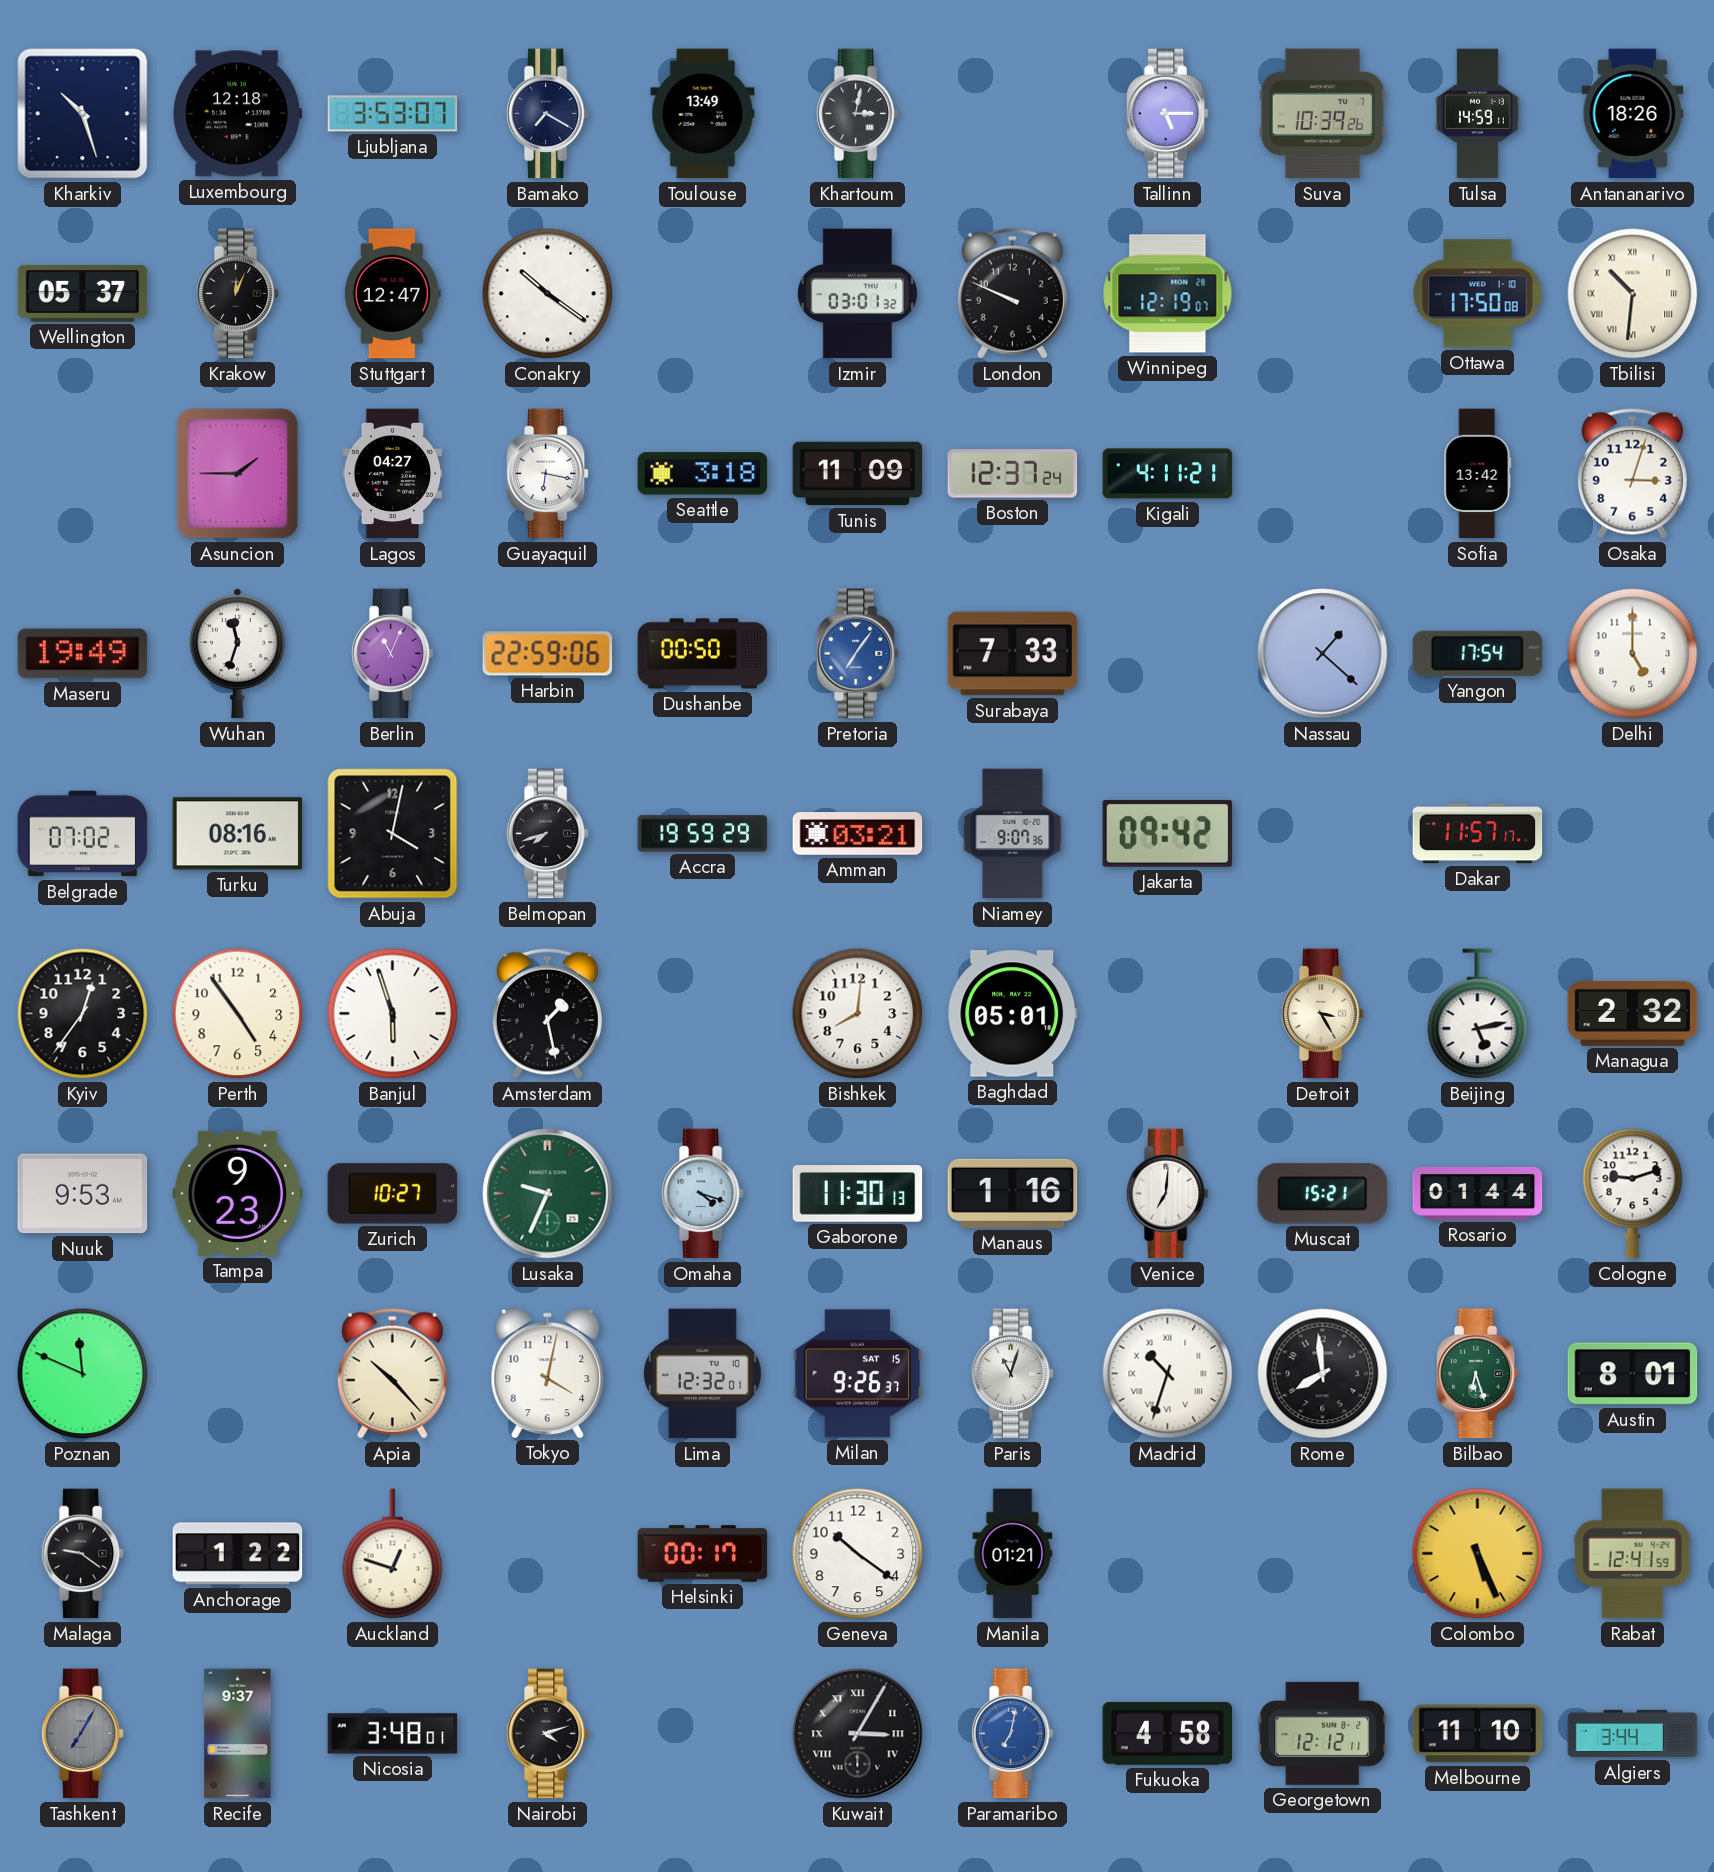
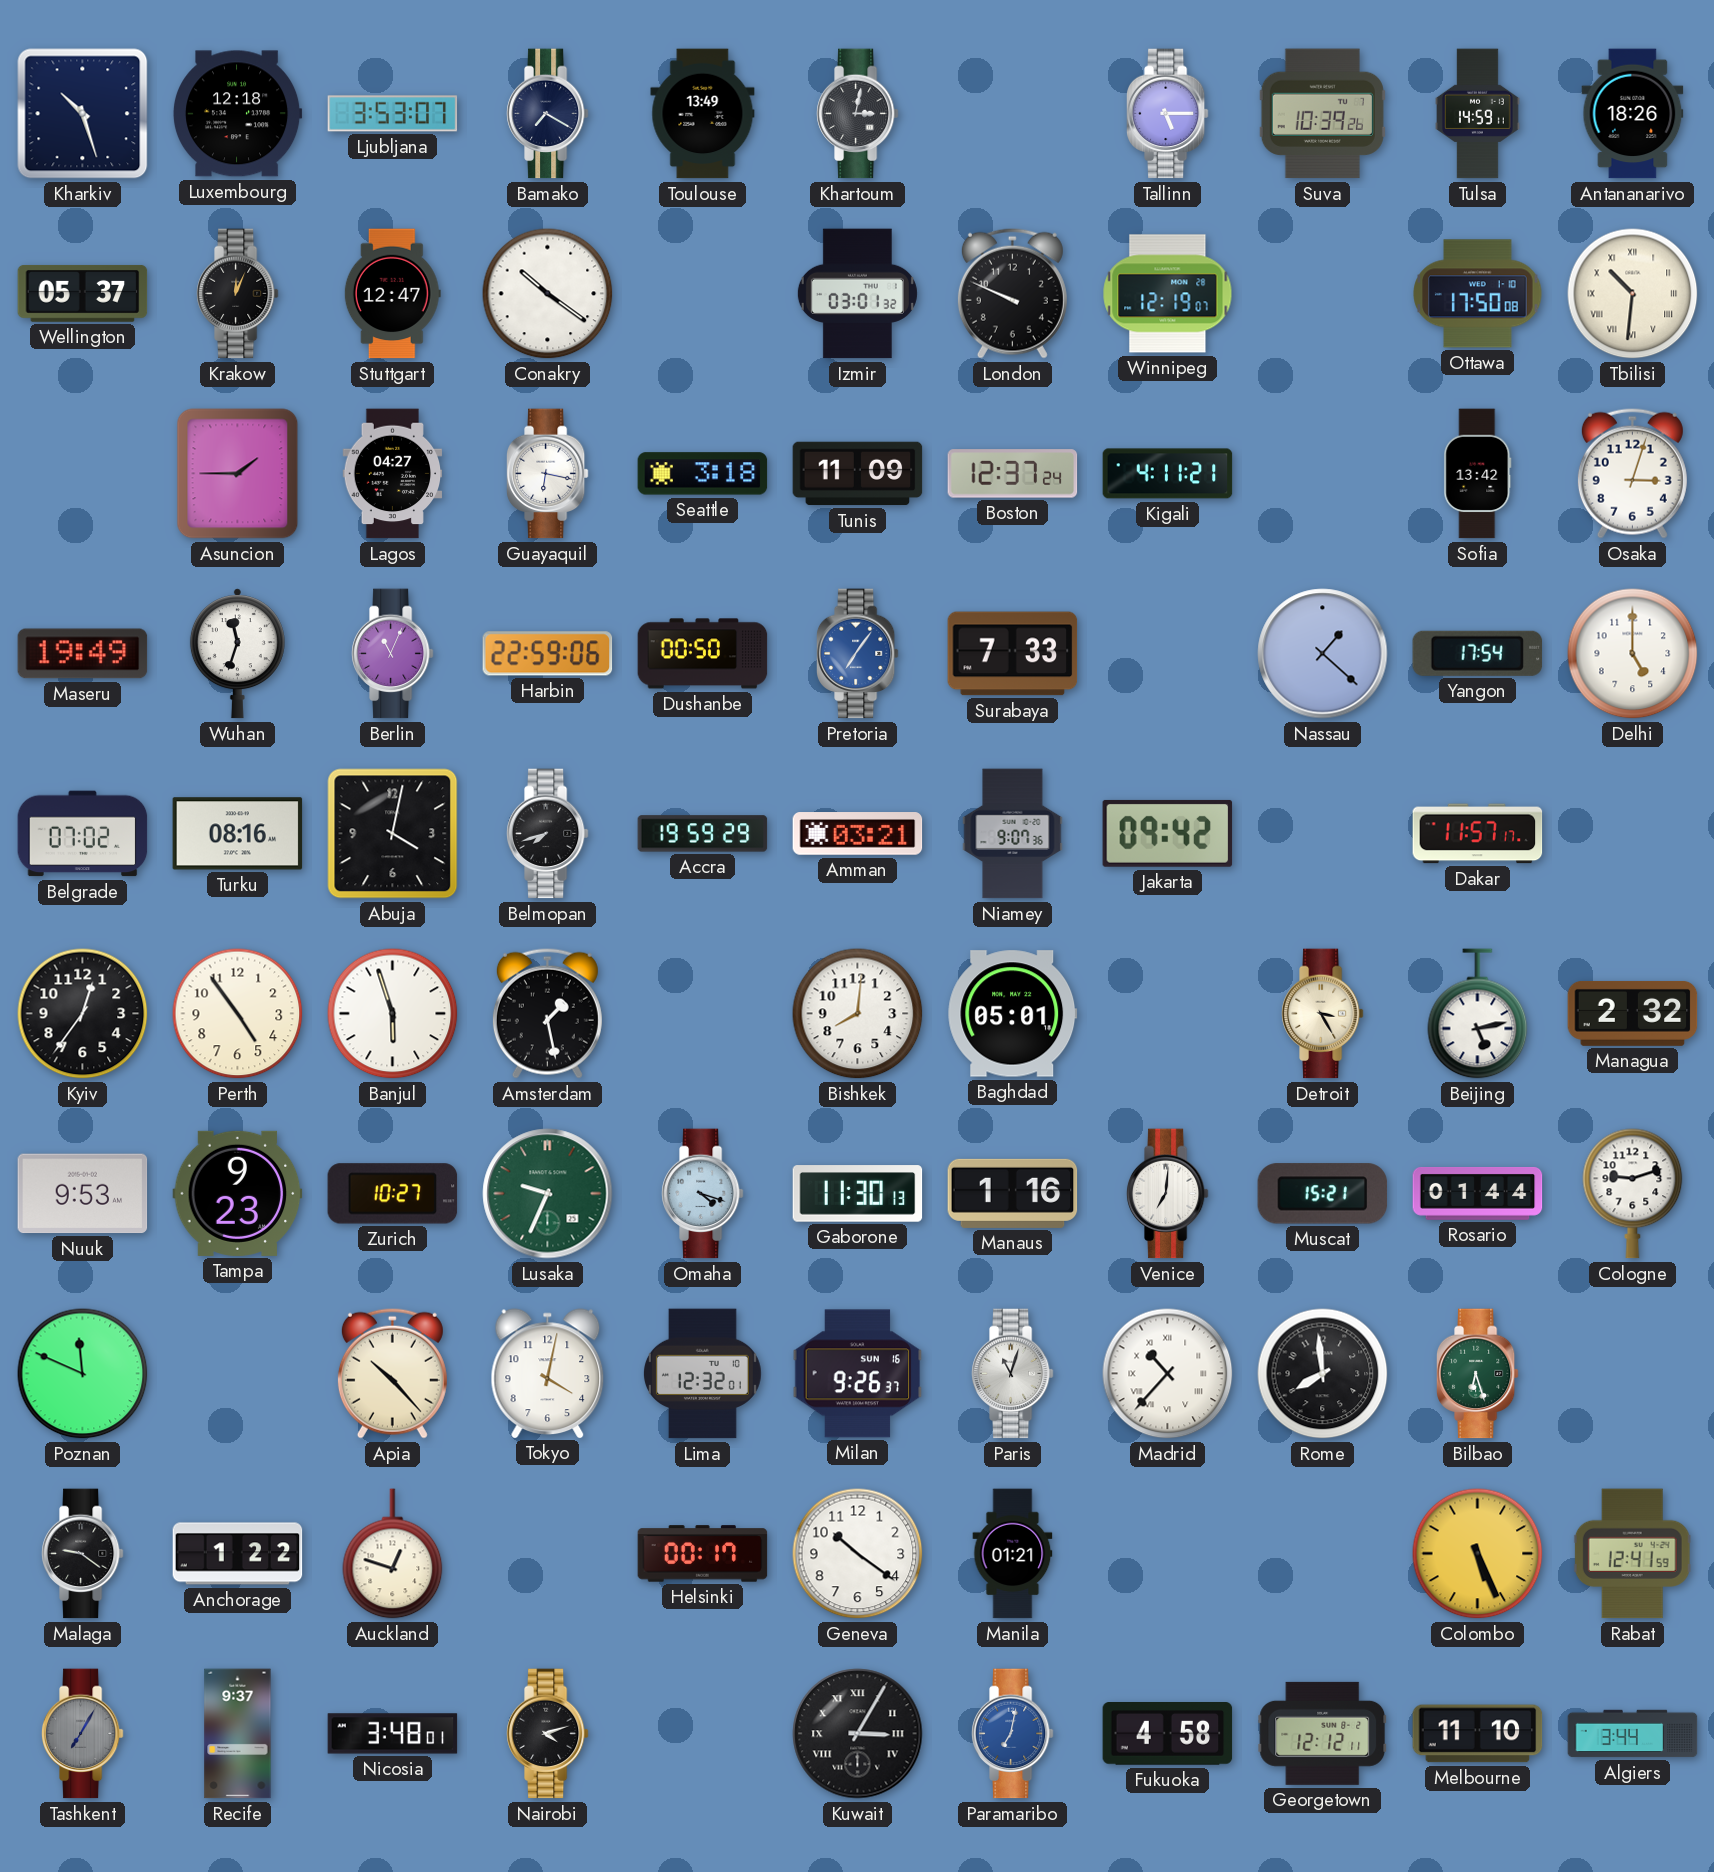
Milan date: SAT 15 -> SUN 16 (858, 1374)
Madrid: 10:33 -> 10:37 (1168, 1374)
Austin: 8:01 -> none (1633, 1374)
